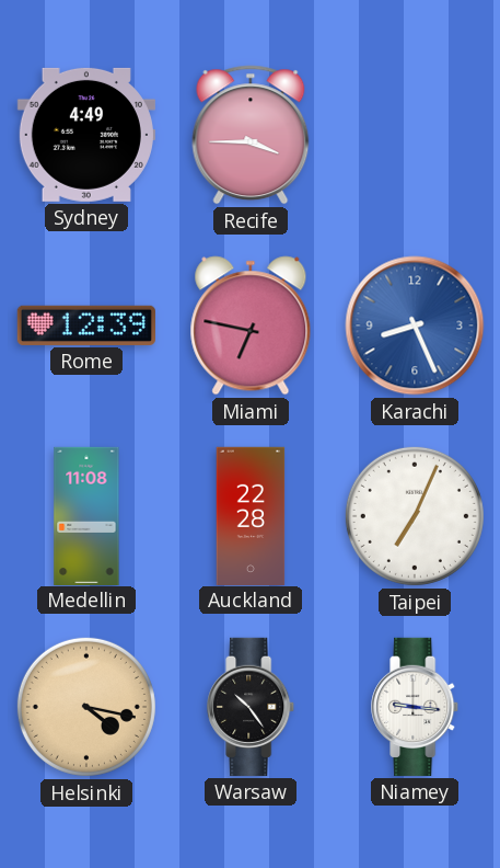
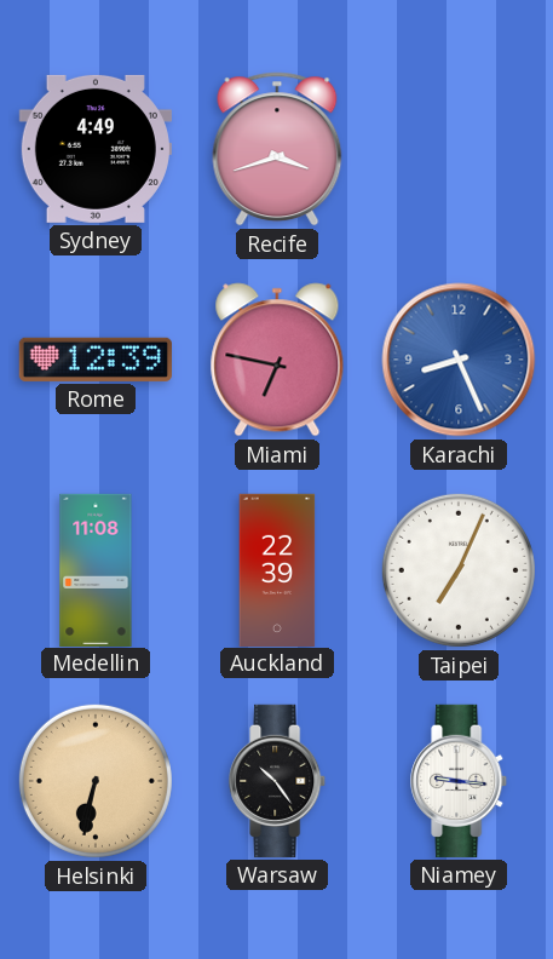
Recife: 3:45 -> 3:42 (277, 149)
Auckland: 22:28 -> 22:39 (277, 569)
Helsinki: 4:17 -> 6:32 (96, 781)
